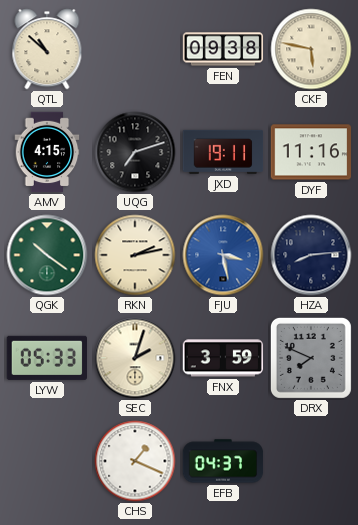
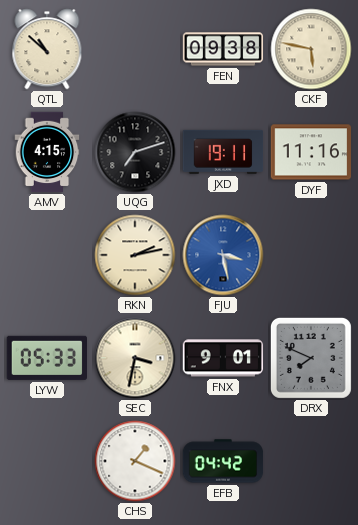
QGK: 10:21 -> none (47, 255)
HZA: 8:14 -> none (311, 255)
SEC: 2:03 -> 3:32 (135, 358)
FNX: 3:59 -> 9:01 (223, 358)
EFB: 04:37 -> 04:42 (223, 461)
